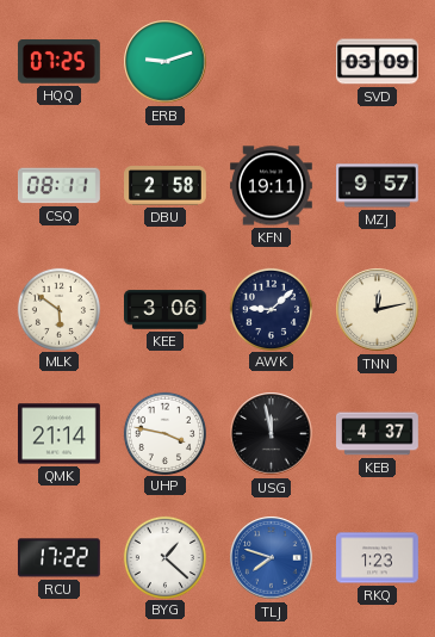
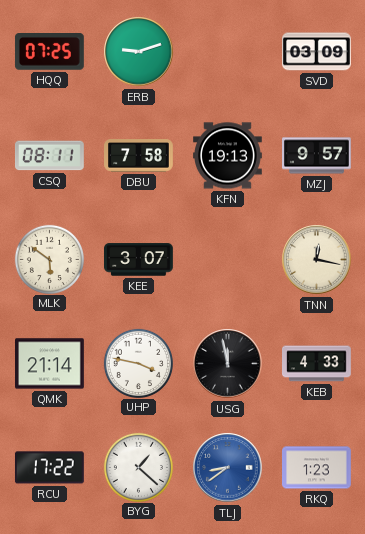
DBU: 2:58 -> 7:58 (139, 156)
KFN: 19:11 -> 19:13 (228, 156)
KEE: 3:06 -> 3:07 (139, 260)
AWK: 9:08 -> none (271, 309)
TNN: 12:13 -> 12:17 (317, 260)
KEB: 4:37 -> 4:33 (317, 364)
TLJ: 7:48 -> 8:39 (228, 468)
